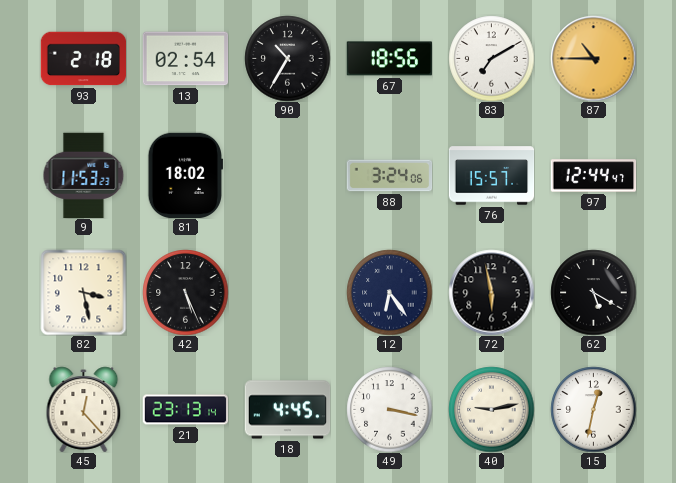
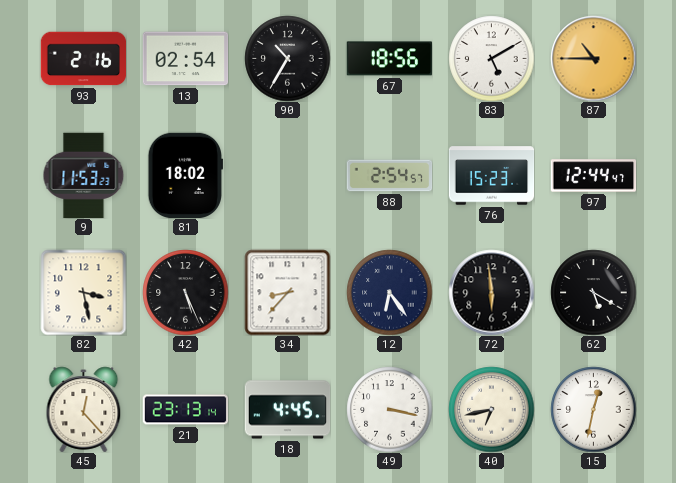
93: 2:18 -> 2:16 (83, 59)
83: 7:10 -> 5:10 (491, 58)
88: 3:24 -> 2:54 (389, 176)
76: 15:57 -> 15:23 (491, 176)
34: none -> 8:37 (287, 292)
72: 5:58 -> 5:59 (491, 292)
40: 9:13 -> 6:43 (491, 409)
